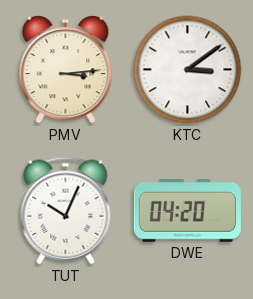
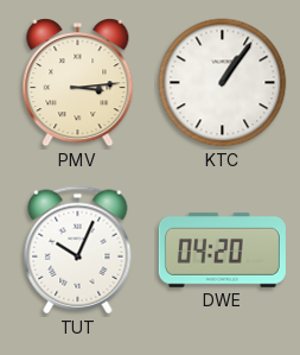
KTC: 3:09 -> 1:06 (223, 83)
